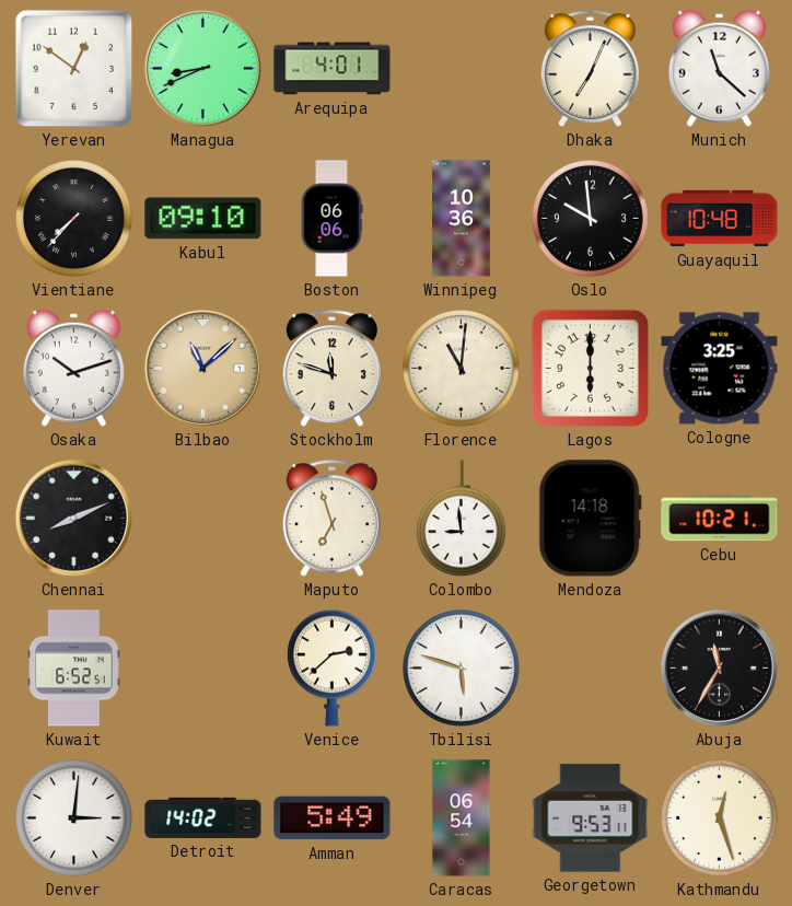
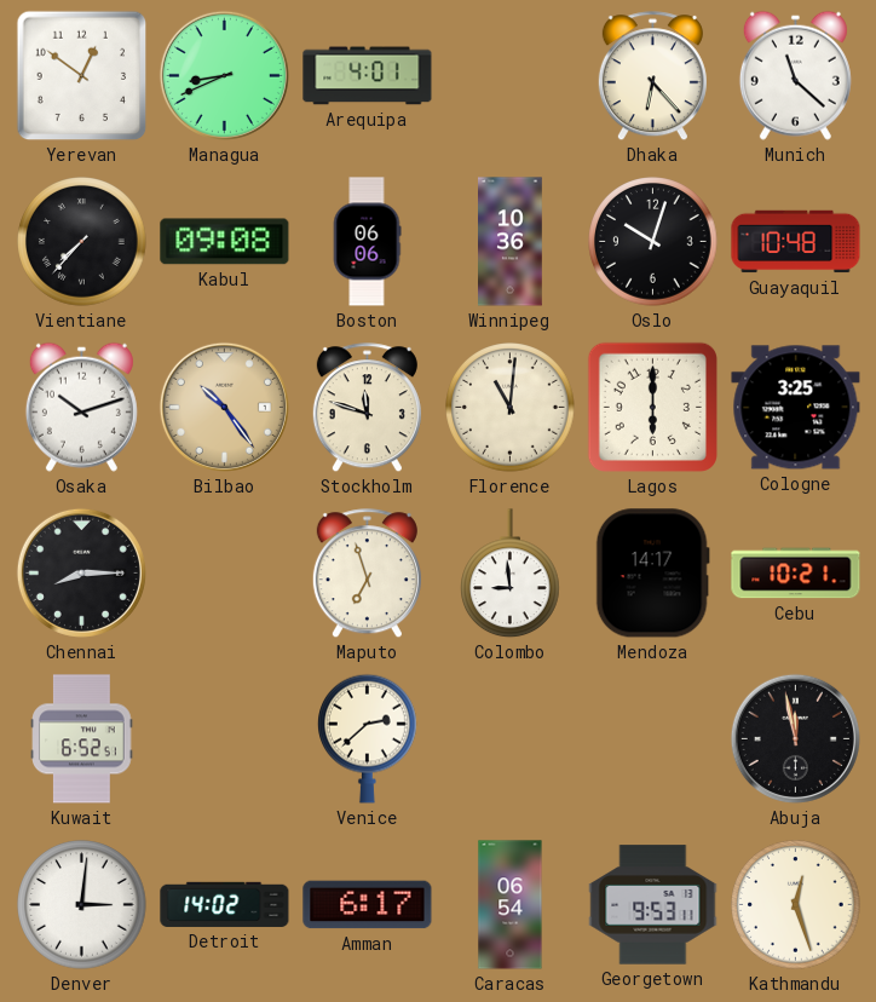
Dhaka: 7:04 -> 6:23 (652, 76)
Kabul: 09:10 -> 09:08 (225, 242)
Oslo: 9:59 -> 10:03 (653, 242)
Bilbao: 11:08 -> 10:24 (224, 407)
Chennai: 8:11 -> 8:15 (81, 572)
Mendoza: 14:18 -> 14:17 (652, 574)
Tbilisi: 5:48 -> none (462, 669)
Abuja: 11:35 -> 11:58 (795, 738)
Amman: 5:49 -> 6:17 (368, 905)
